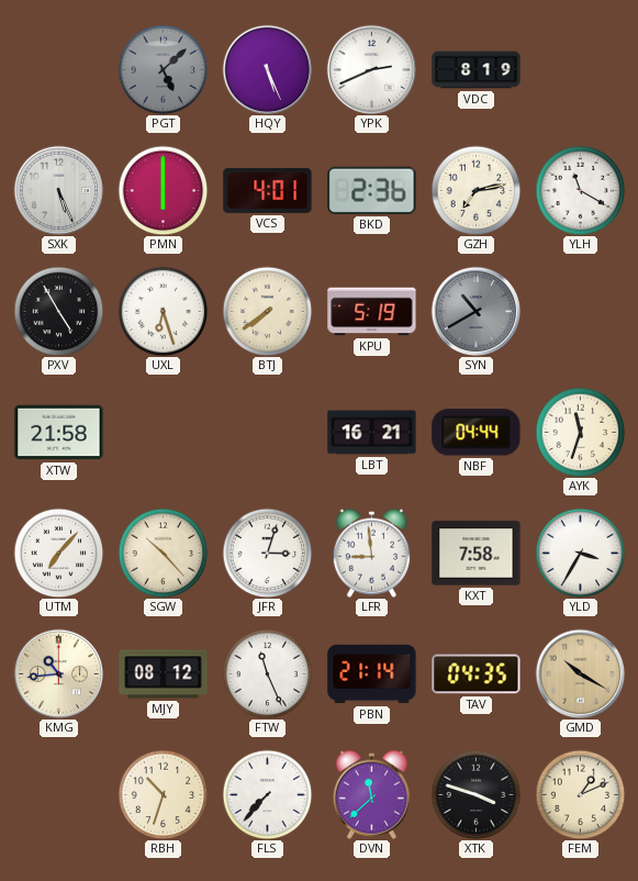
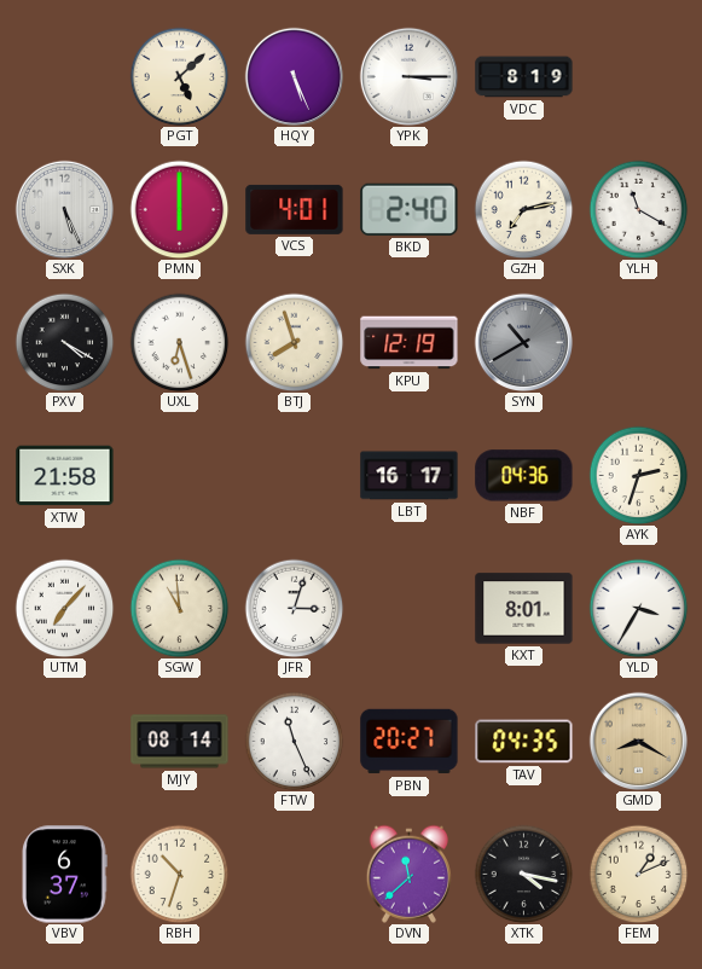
PGT dial: grey -> cream (179, 76)
YPK: 2:41 -> 3:15 (408, 76)
BKD: 2:36 -> 2:40 (410, 209)
PXV: 4:55 -> 4:20 (64, 342)
BTJ: 7:39 -> 7:57 (294, 342)
KPU: 5:19 -> 12:19 (410, 343)
LBT: 16:21 -> 16:17 (410, 476)
NBF: 04:44 -> 04:36 (524, 476)
AYK: 11:33 -> 2:33 (638, 475)
SGW: 10:23 -> 10:59 (179, 608)
LFR: 8:59 -> none (371, 553)
KXT: 7:58 -> 8:01 (524, 609)
KMG: 10:44 -> none (58, 673)
MJY: 08:12 -> 08:14 (180, 742)
PBN: 21:14 -> 20:27 (410, 742)
GMD: 10:20 -> 8:20 (638, 741)
VBV: none -> 6:37 (64, 875)
FLS: 7:37 -> none (267, 794)
XTK: 3:48 -> 4:17 (523, 874)
